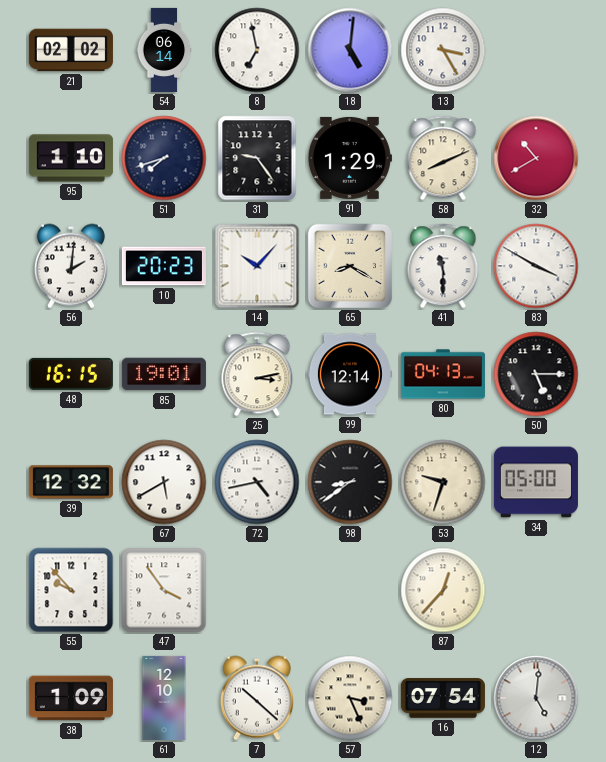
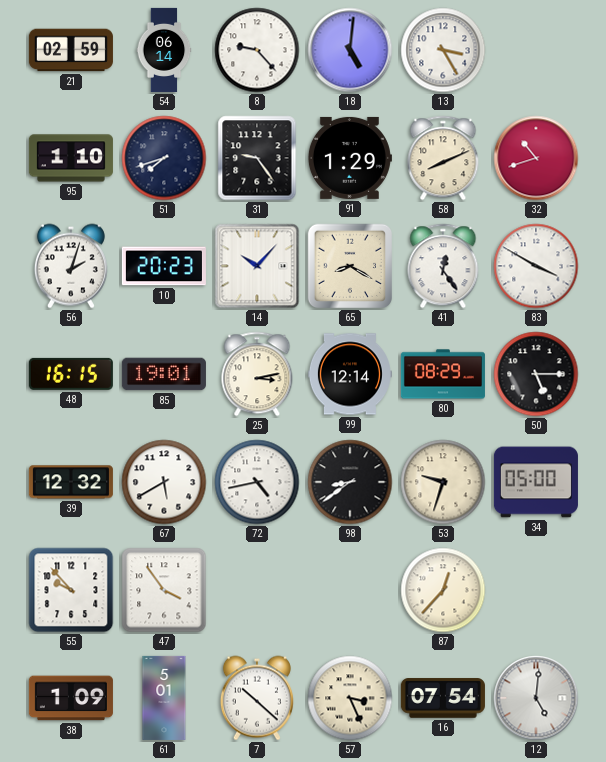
21: 02:02 -> 02:59 (71, 50)
8: 6:58 -> 9:23 (257, 50)
32: 10:40 -> 10:42 (536, 158)
56: 2:01 -> 2:03 (71, 266)
41: 11:30 -> 12:24 (443, 266)
80: 04:13 -> 08:29 (443, 374)
61: 12:10 -> 5:01 (164, 698)
